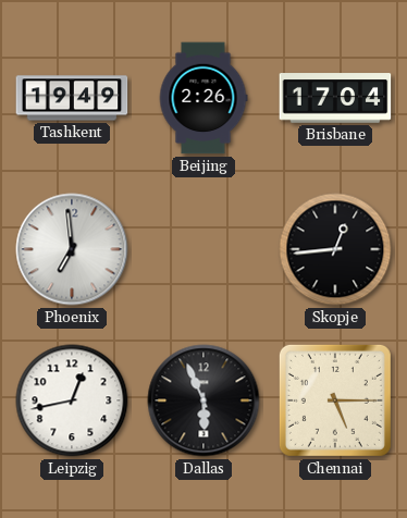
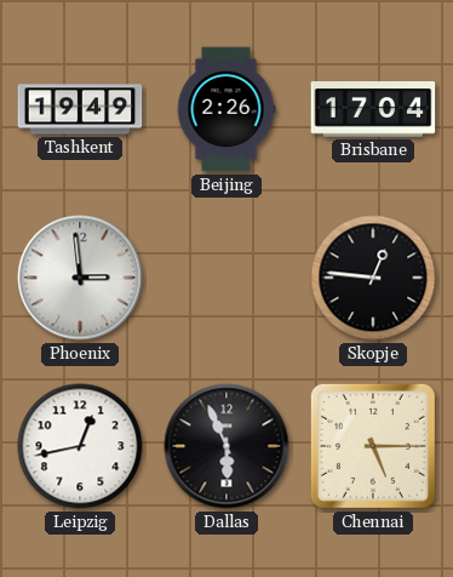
Phoenix: 6:59 -> 2:59 (80, 278)
Skopje: 12:44 -> 12:46 (373, 278)
